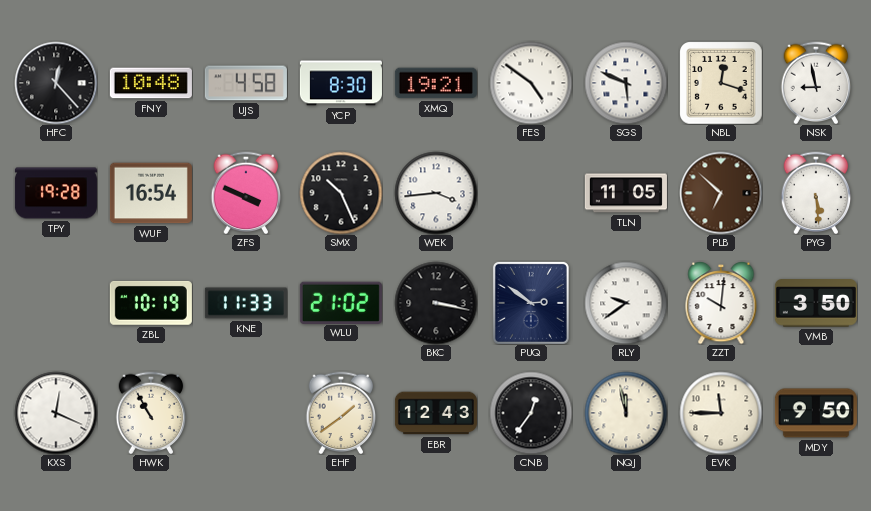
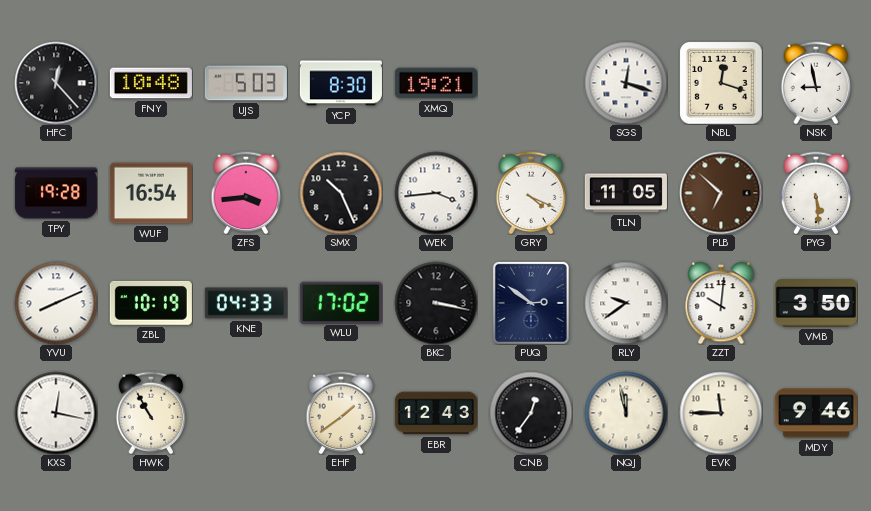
UJS: 4:58 -> 5:03 (246, 83)
FES: 4:51 -> none (531, 83)
SGS: 5:49 -> 12:18 (626, 83)
ZFS: 3:49 -> 3:44 (246, 193)
GRY: none -> 4:19 (531, 193)
YVU: none -> 8:11 (56, 303)
KNE: 11:33 -> 04:33 (246, 303)
WLU: 21:02 -> 17:02 (341, 302)
KXS: 12:19 -> 12:17 (56, 413)
MDY: 9:50 -> 9:46 (816, 413)
